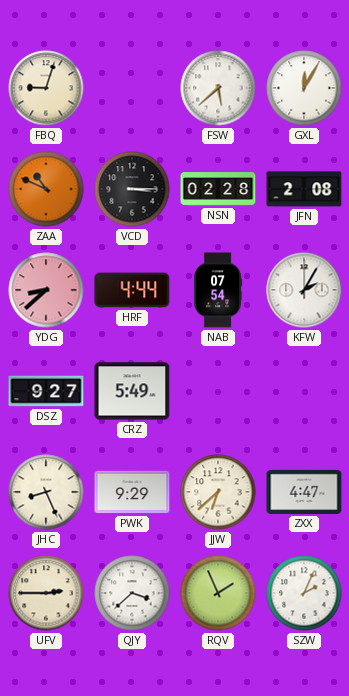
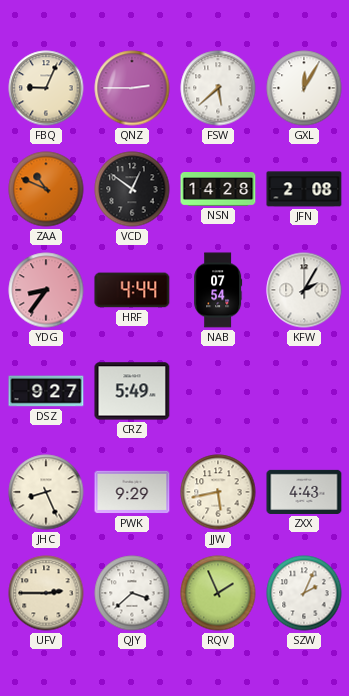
FBQ: 9:03 -> 9:04 (46, 88)
QNZ: none -> 2:45 (132, 88)
VCD: 3:15 -> 12:51 (132, 189)
NSN: 02:28 -> 14:28 (218, 189)
YDG: 8:38 -> 8:36 (46, 290)
JJW: 6:38 -> 5:43 (218, 492)
ZXX: 4:47 -> 4:43 (304, 492)
